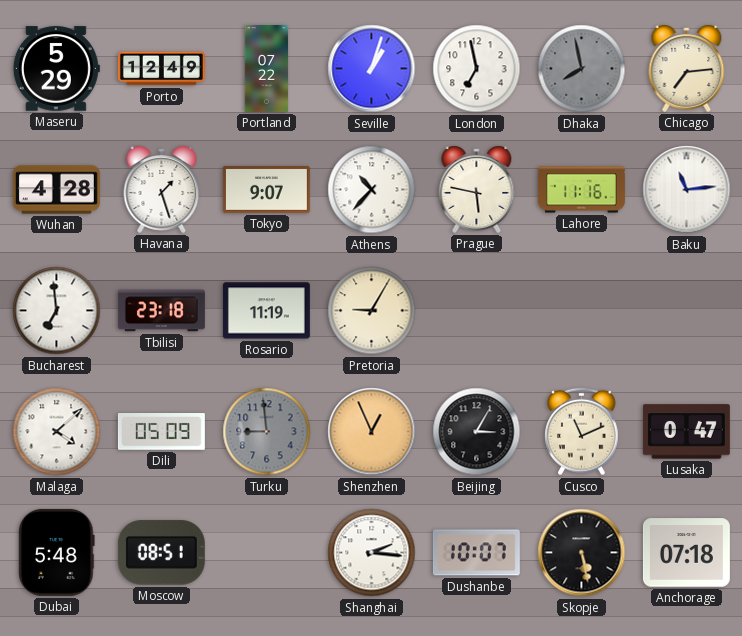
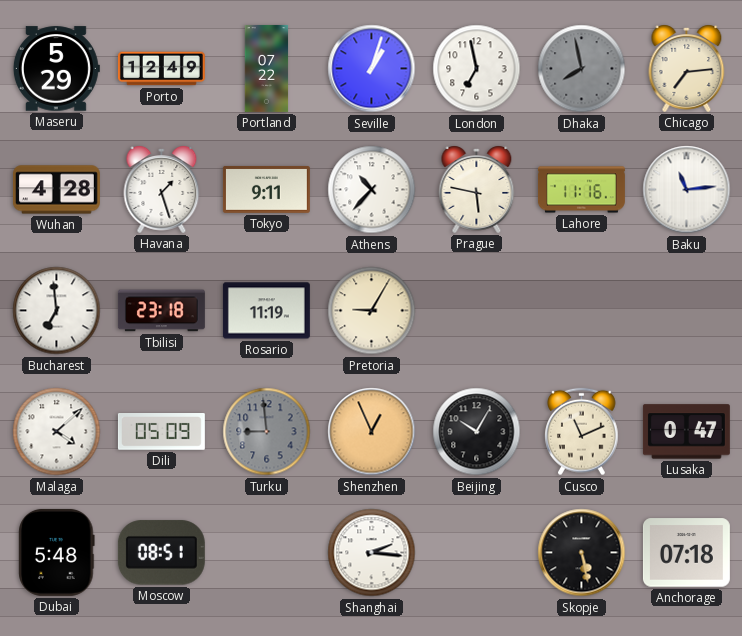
Tokyo: 9:07 -> 9:11 (266, 189)
Beijing: 3:05 -> 10:05 (477, 432)
Dushanbe: 10:07 -> none (476, 553)
